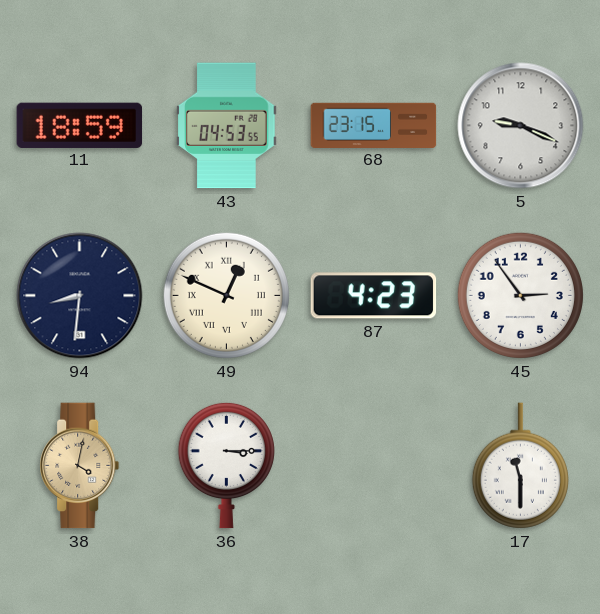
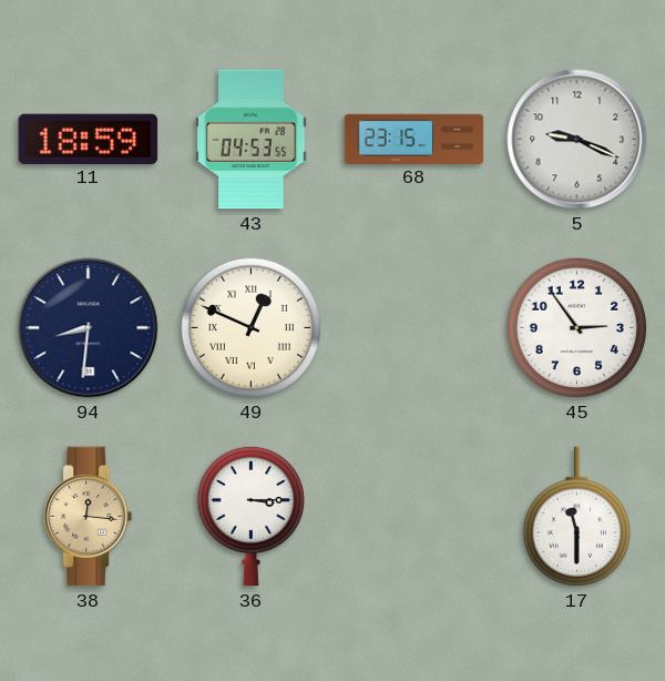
87: 4:23 -> none (374, 296)
38: 4:02 -> 12:16 (89, 517)
